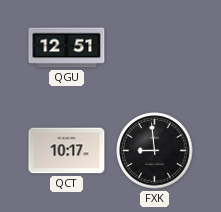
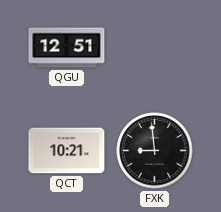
QCT: 10:17 -> 10:21 (67, 151)
